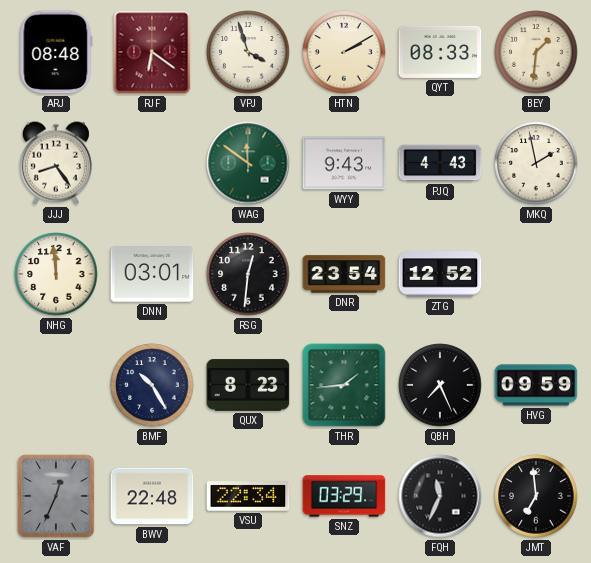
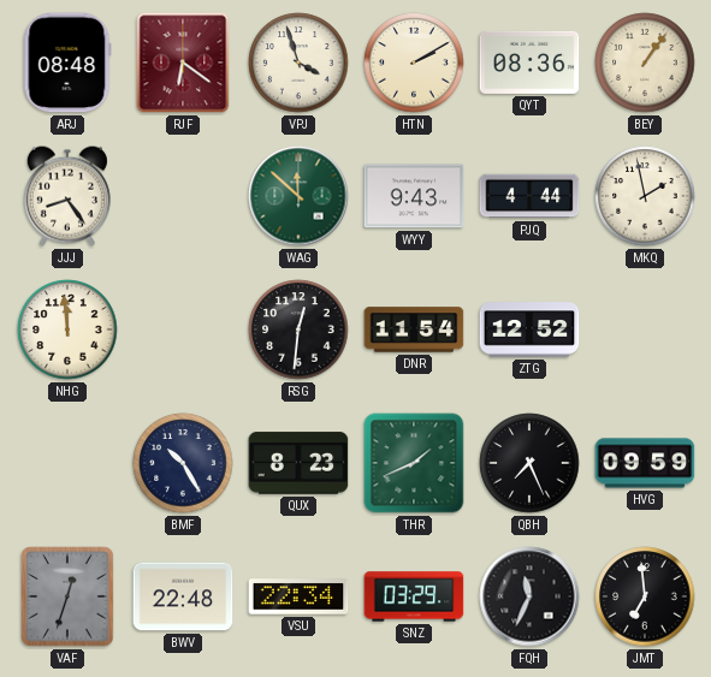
QYT: 08:33 -> 08:36 (529, 63)
BEY: 1:31 -> 1:06 (645, 63)
WAG: 11:51 -> 11:52 (298, 196)
PJQ: 4:43 -> 4:44 (529, 196)
DNN: 03:01 -> none (152, 274)
DNR: 23:54 -> 11:54 (414, 329)
THR: 1:44 -> 1:41 (414, 463)
VAF: 12:34 -> 12:33 (67, 596)
